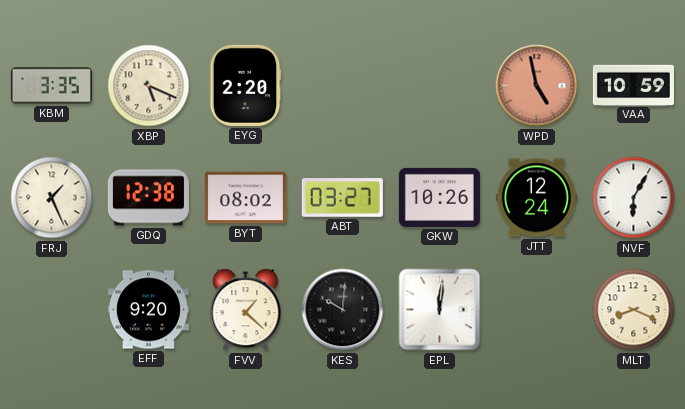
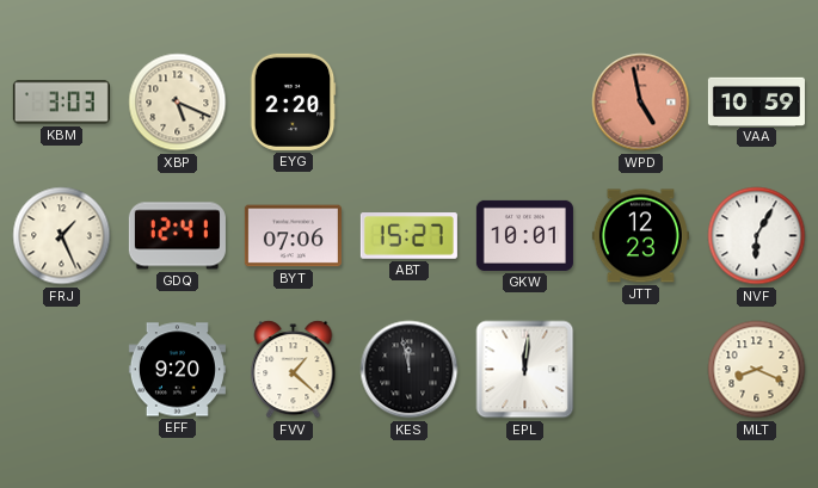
KBM: 3:35 -> 3:03 (61, 103)
GDQ: 12:38 -> 12:41 (177, 236)
BYT: 08:02 -> 07:06 (293, 236)
ABT: 03:27 -> 15:27 (408, 236)
GKW: 10:26 -> 10:01 (524, 235)
JTT: 12:24 -> 12:23 (640, 236)
KES: 10:01 -> 11:58 (410, 370)
